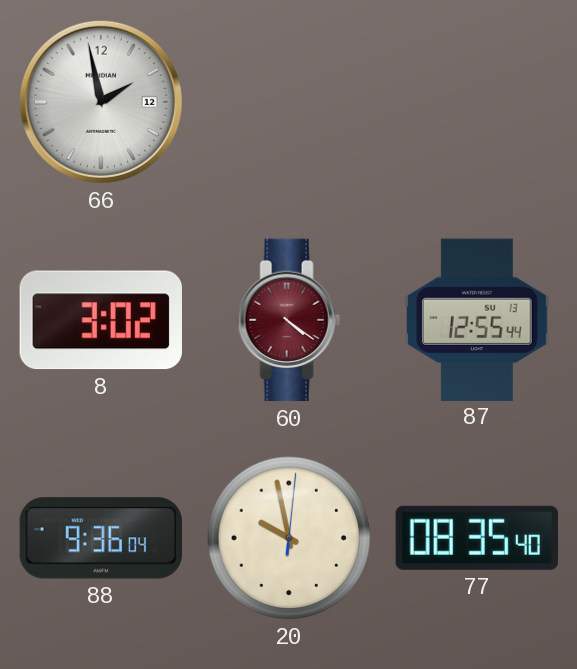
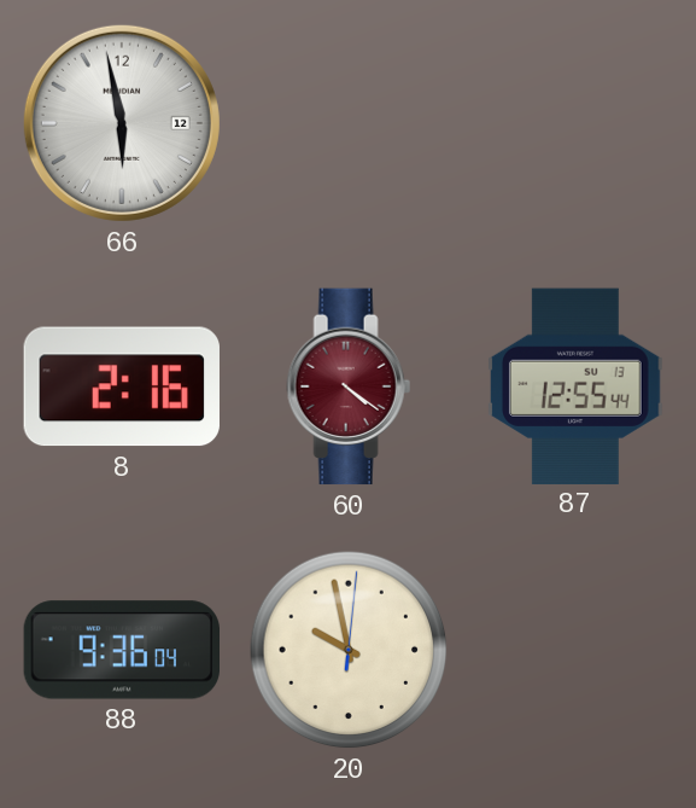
66: 1:58 -> 5:58 (122, 123)
8: 3:02 -> 2:16 (122, 386)
77: 08:35 -> none (477, 538)
